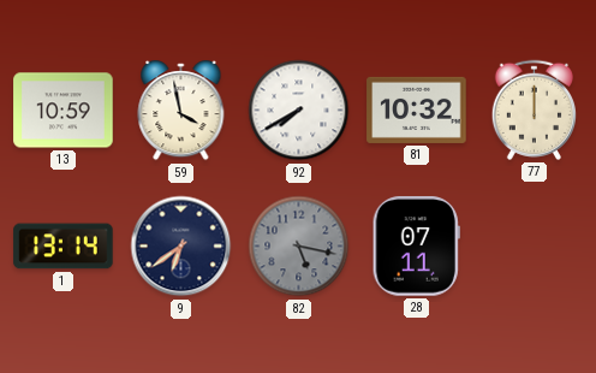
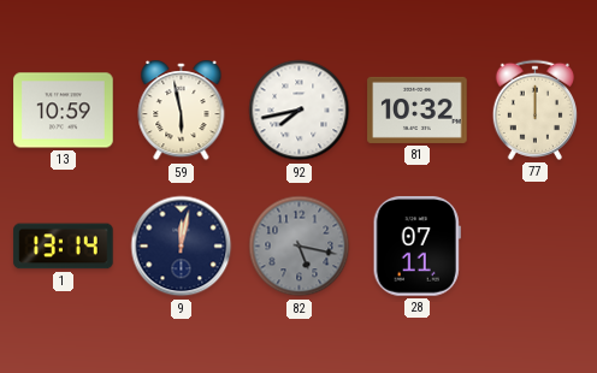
59: 3:58 -> 5:58 (182, 111)
92: 7:40 -> 7:43 (300, 111)
9: 6:39 -> 12:02 (182, 247)
